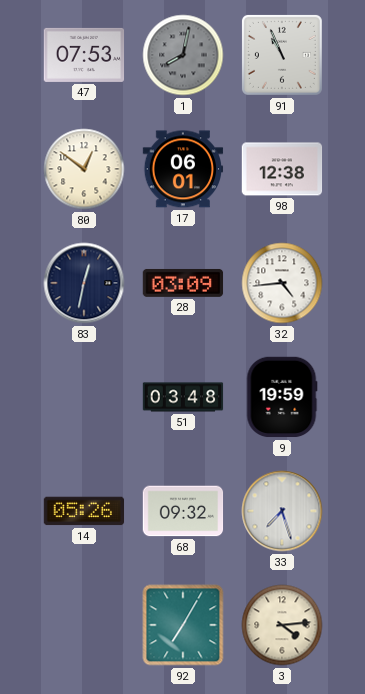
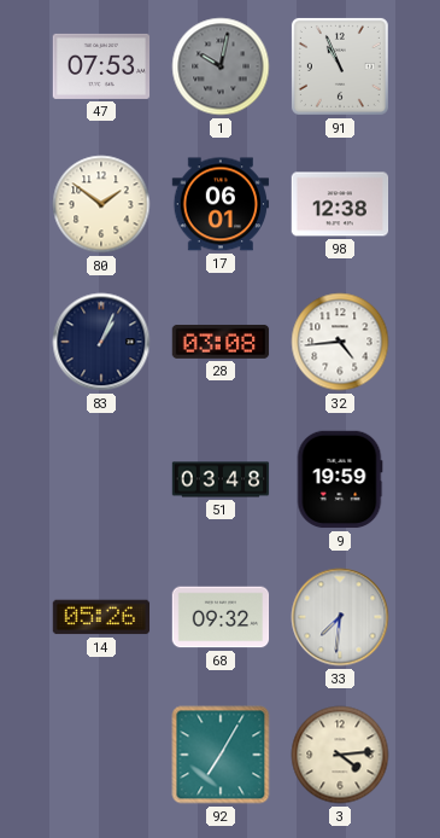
1: 8:02 -> 10:02 (221, 66)
80: 12:51 -> 1:51 (101, 204)
83: 12:32 -> 1:04 (101, 342)
28: 03:09 -> 03:08 (221, 342)
33: 7:27 -> 7:31 (340, 617)
